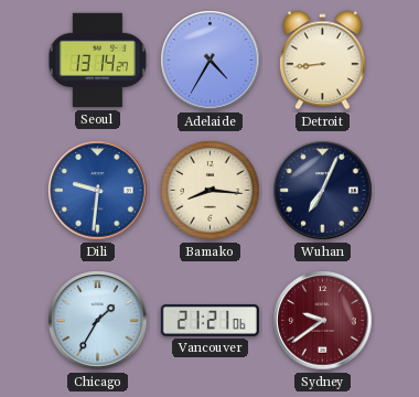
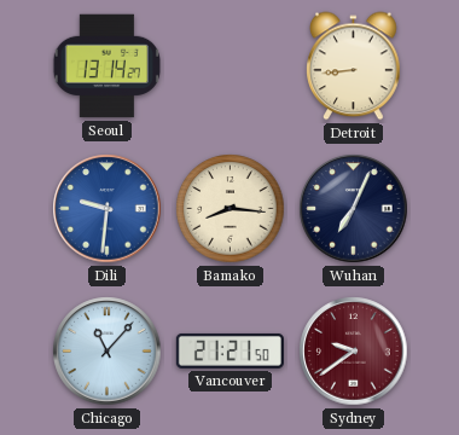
Adelaide: 4:35 -> none (211, 61)
Chicago: 1:35 -> 11:07 (108, 352)
Vancouver: 21:21:06 -> 21:21:50 (230, 350)
